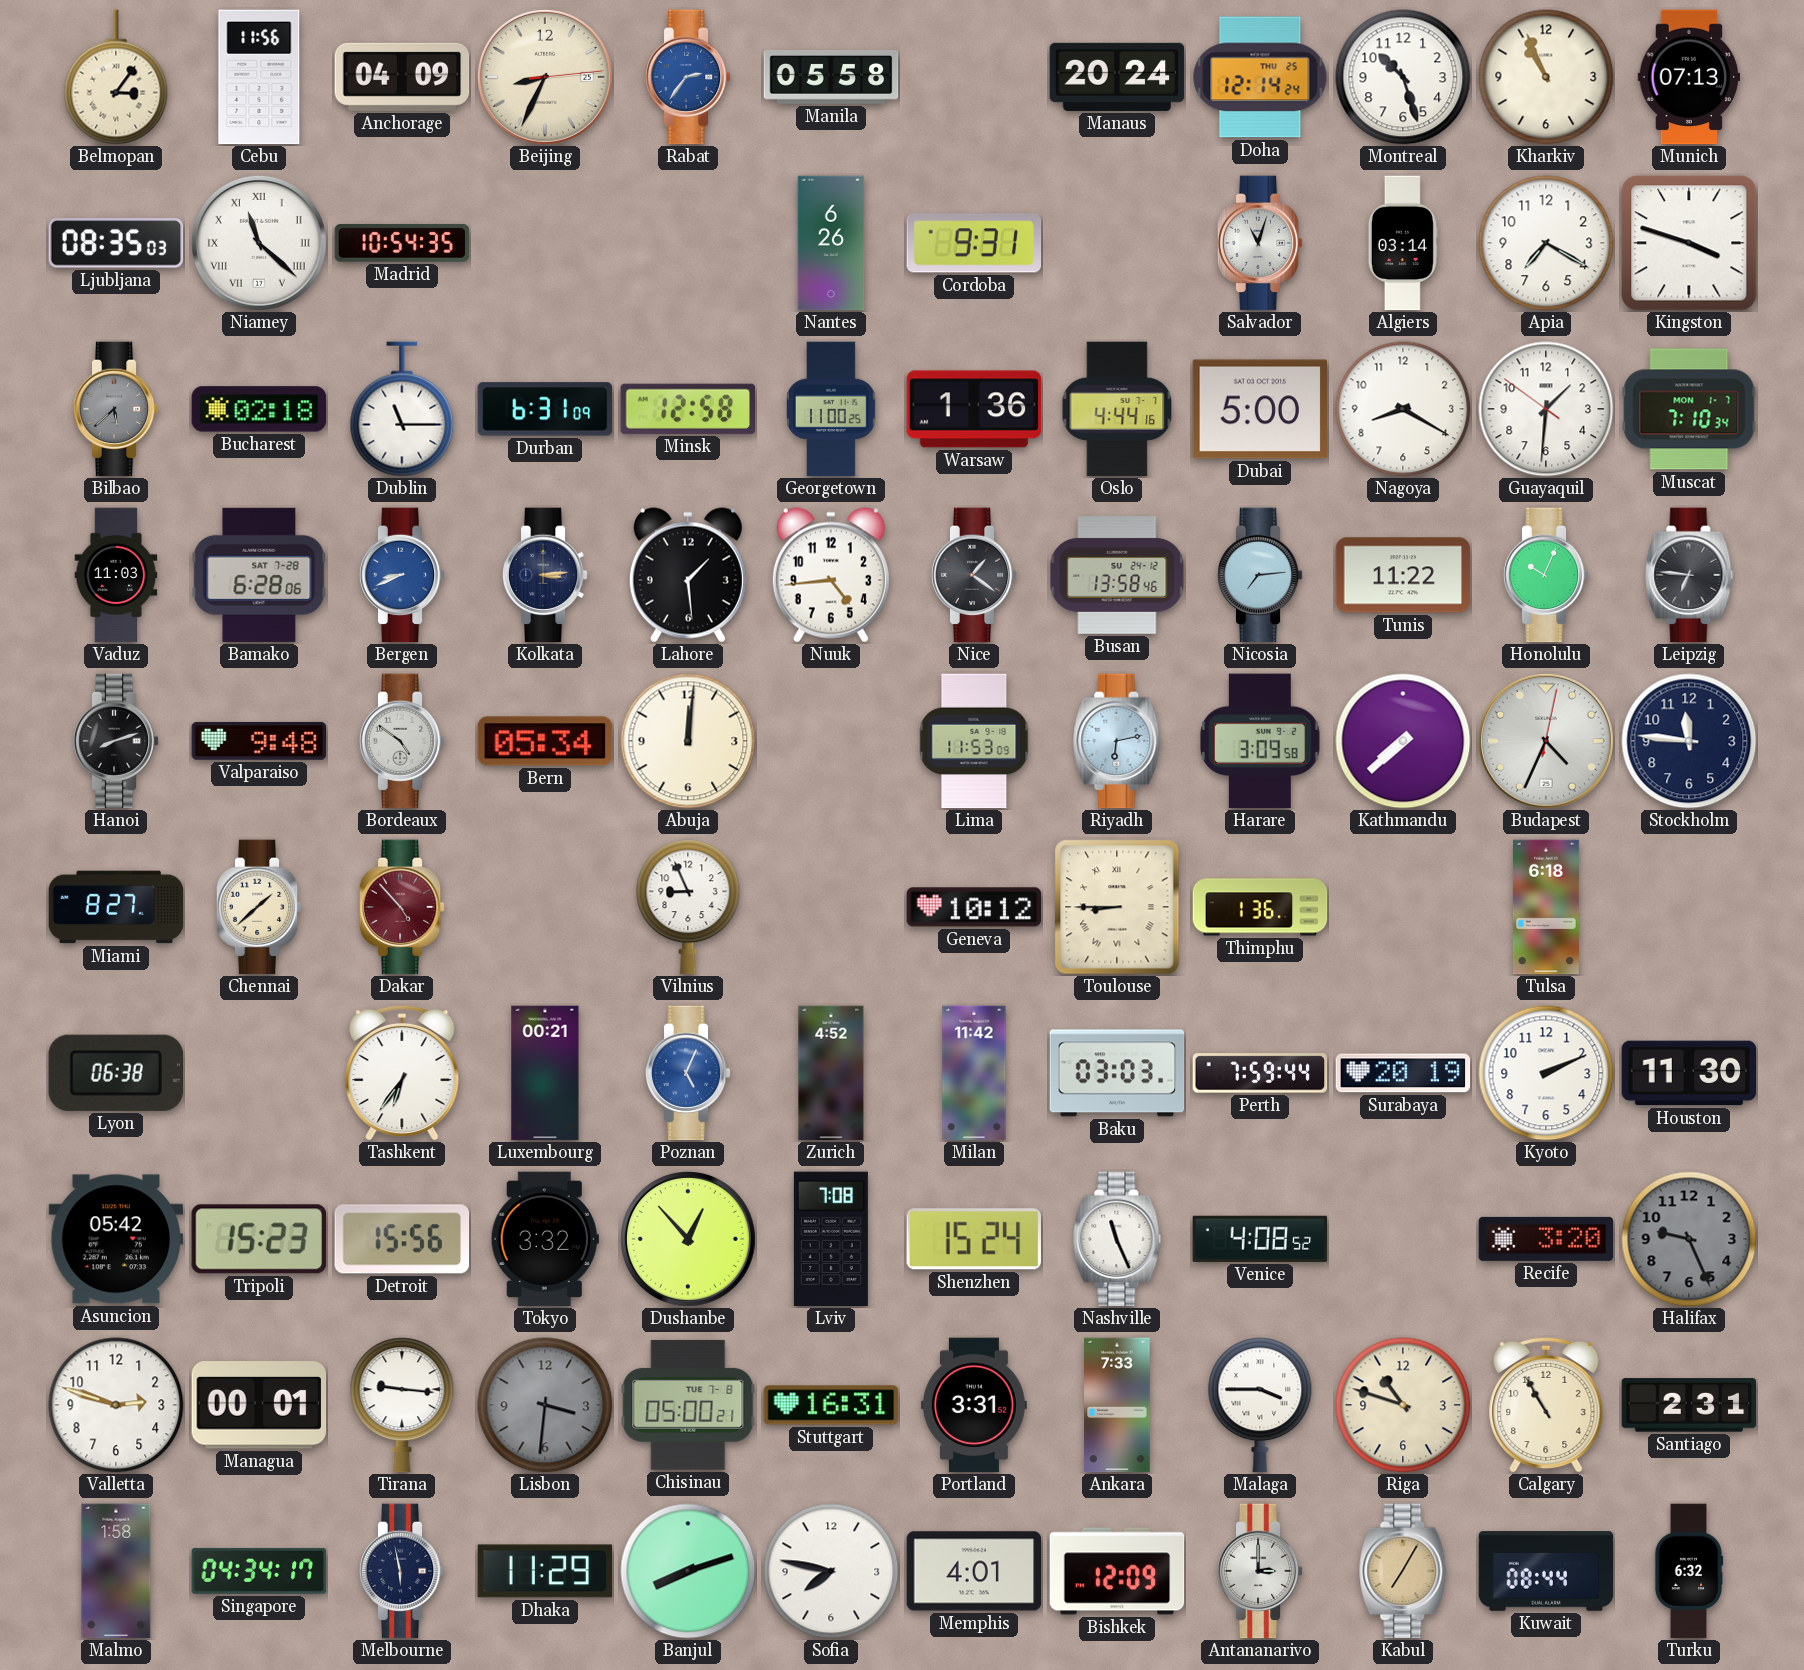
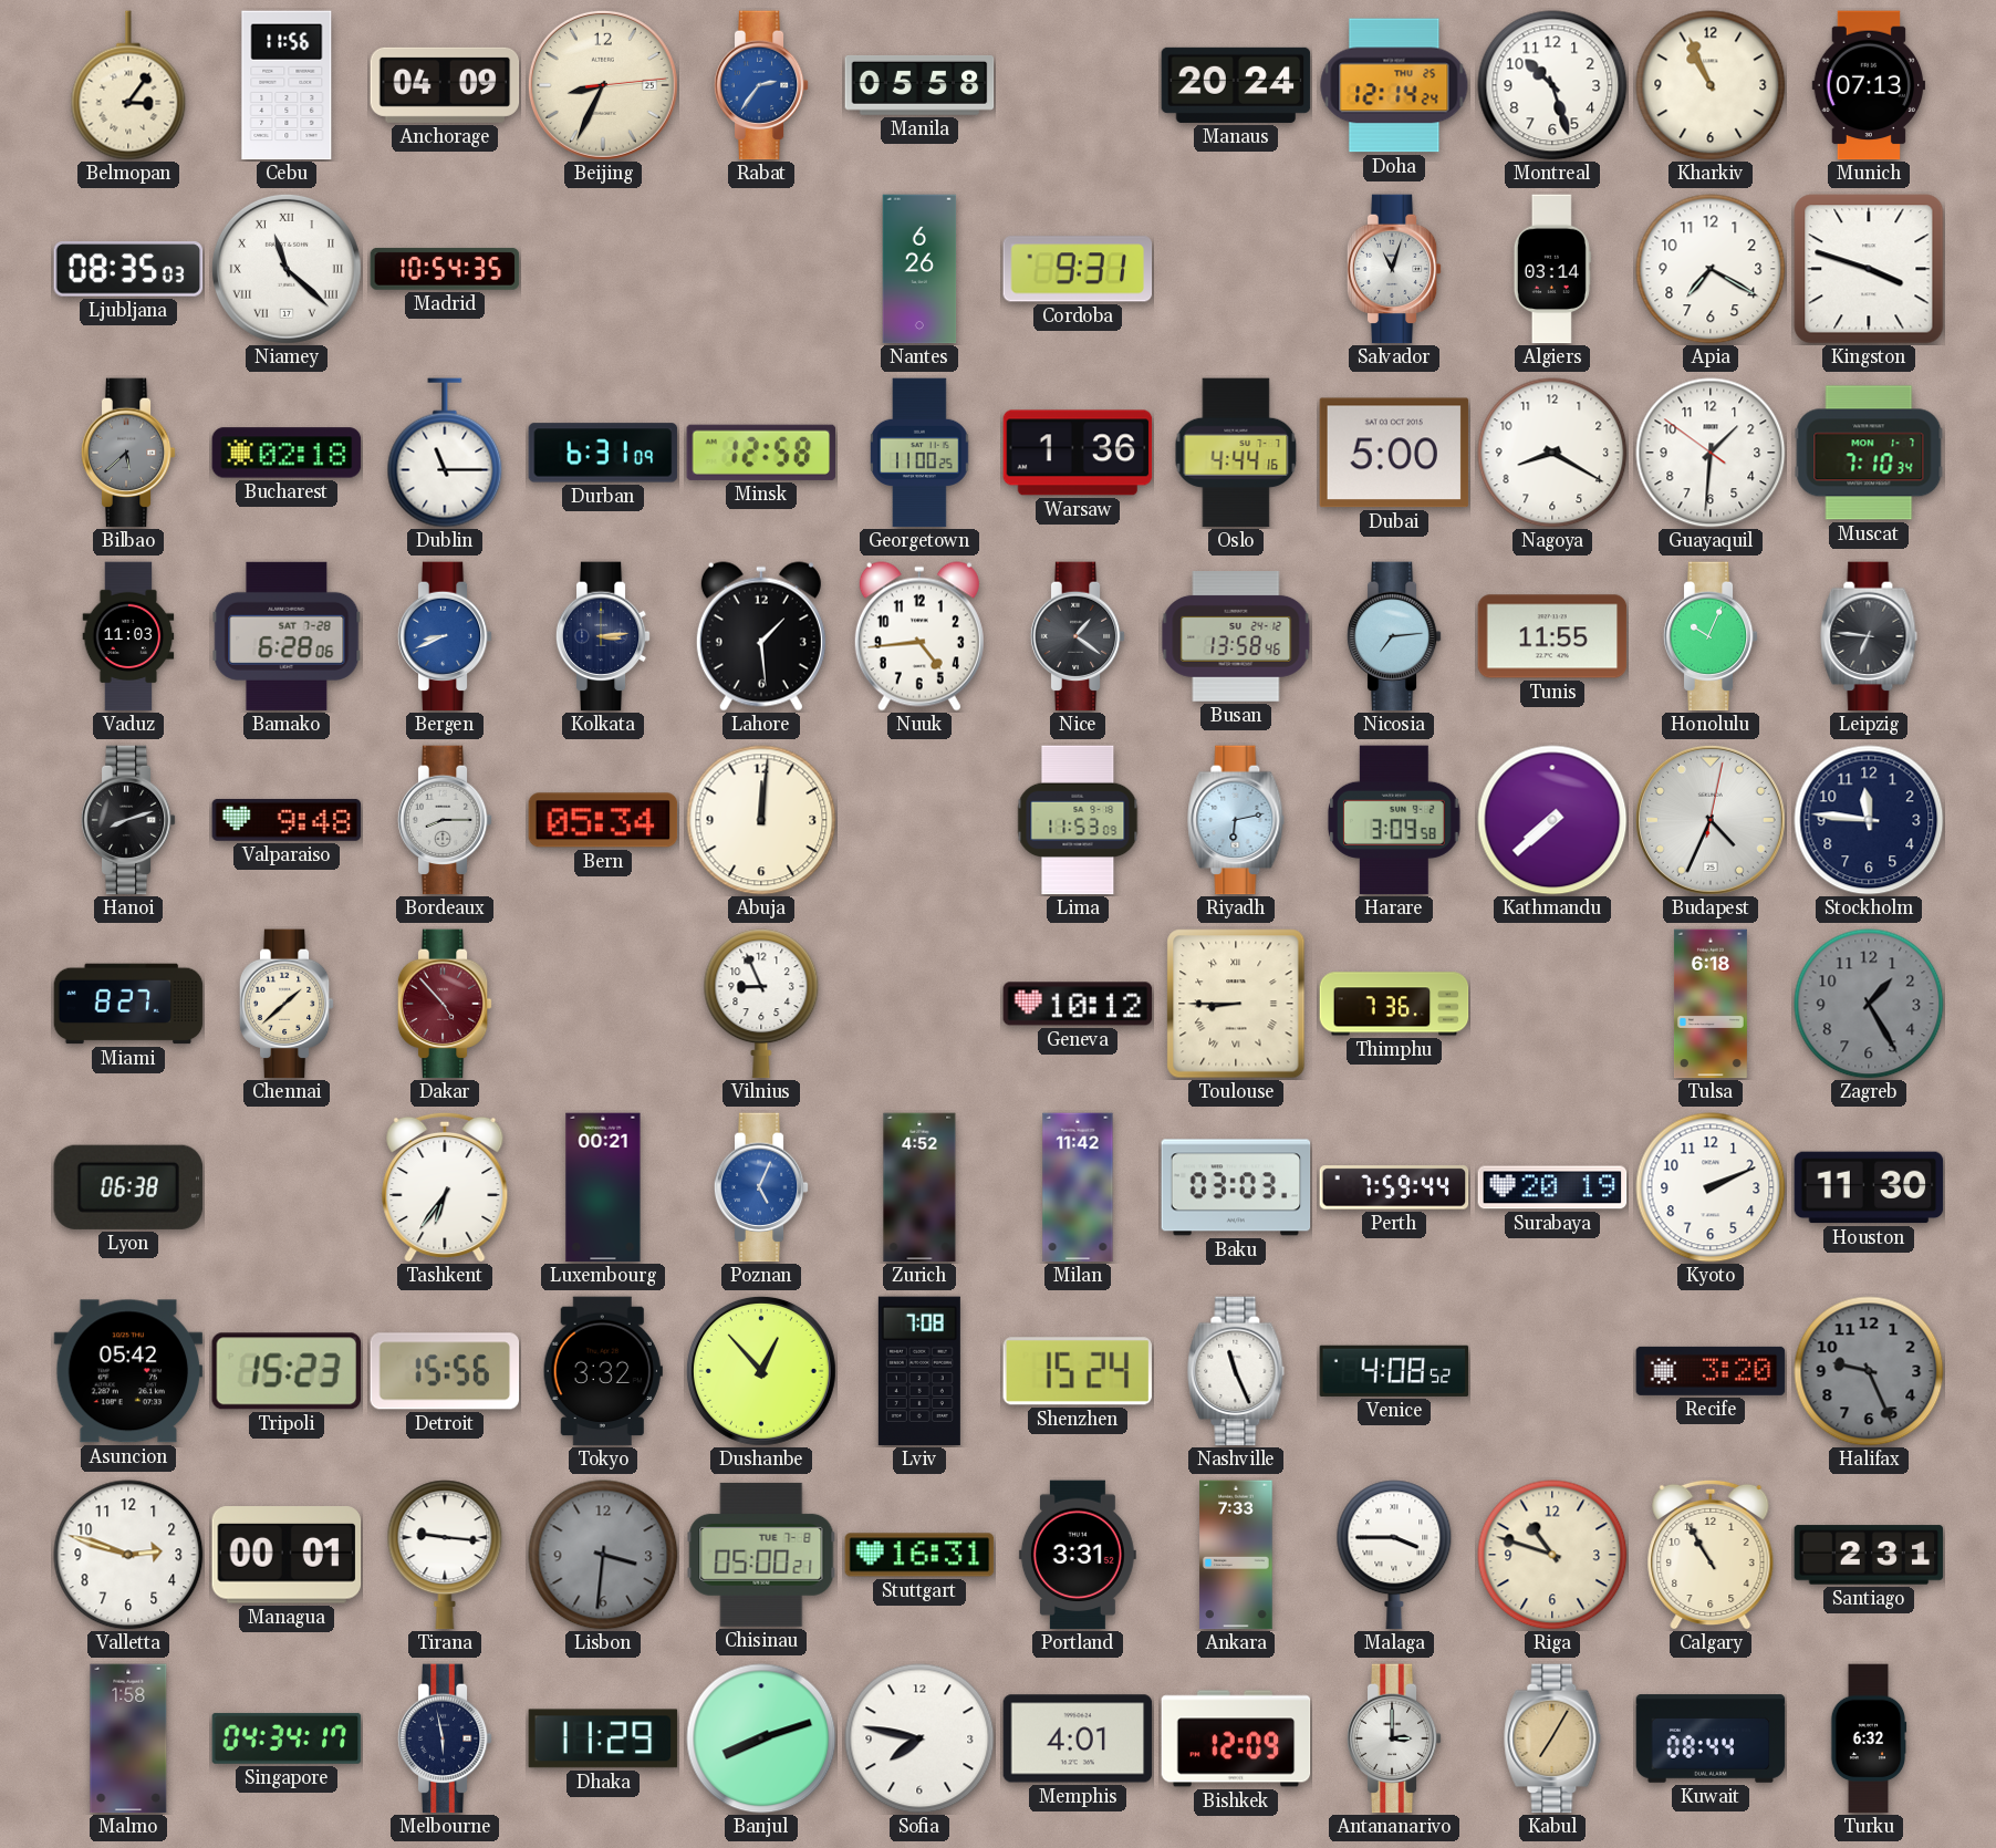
Tunis: 11:22 -> 11:55 (1552, 636)
Bordeaux: 4:51 -> 8:15 (445, 820)
Thimphu: 1:36 -> 7:36 (1394, 1004)
Zagreb: none -> 1:25 (1869, 1004)
